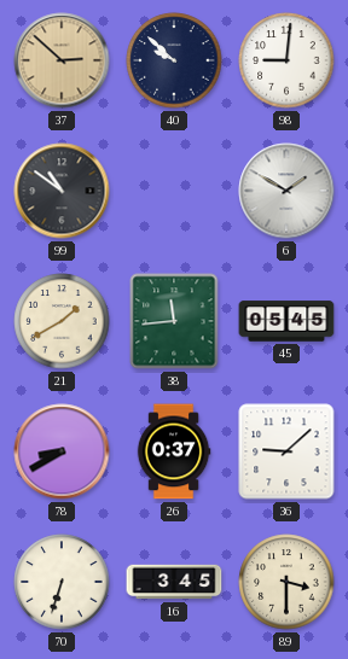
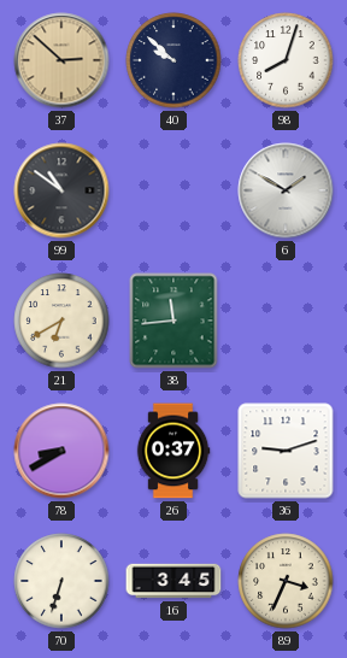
98: 9:01 -> 8:03 (286, 60)
21: 1:40 -> 6:40 (61, 321)
45: 05:45 -> none (286, 321)
36: 9:08 -> 9:12 (286, 451)
89: 3:30 -> 3:34 (286, 581)
